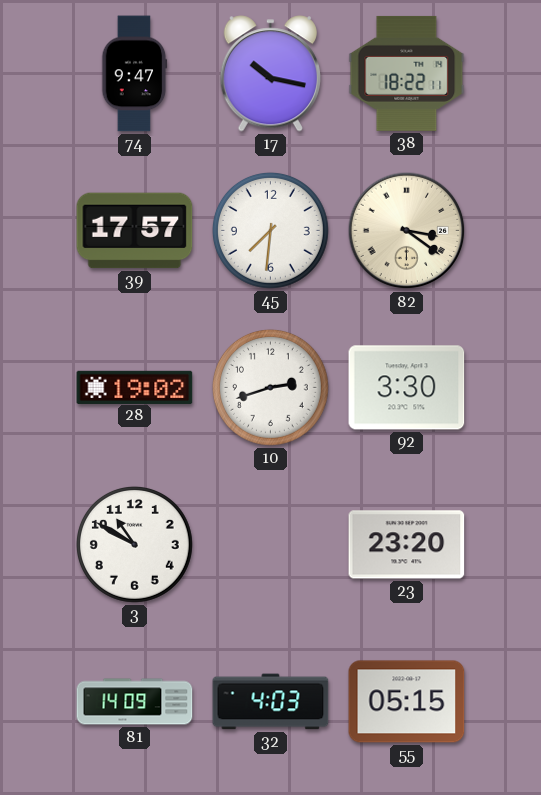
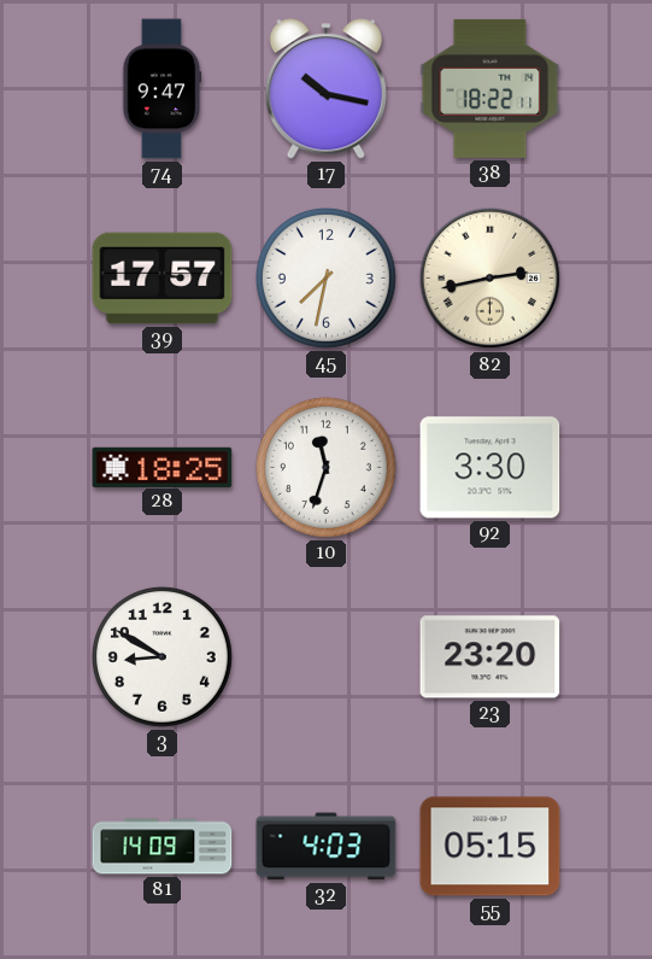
45: 7:31 -> 7:32 (325, 277)
82: 3:21 -> 2:43 (491, 279)
28: 19:02 -> 18:25 (163, 467)
10: 2:42 -> 11:33 (325, 467)
3: 10:50 -> 8:50 (161, 656)
